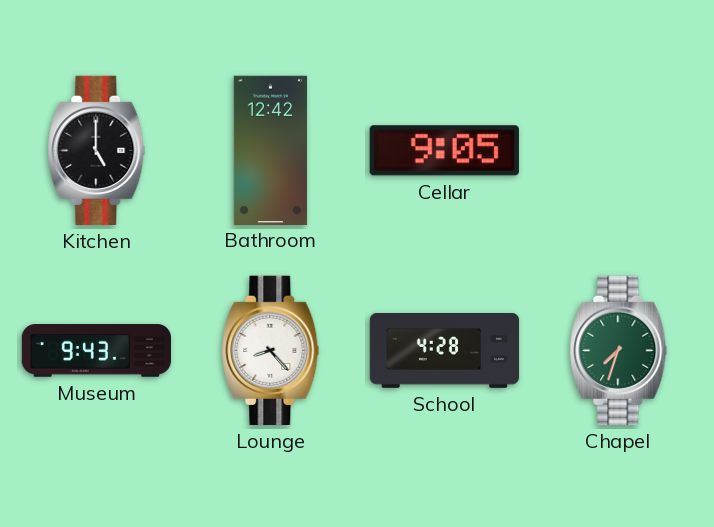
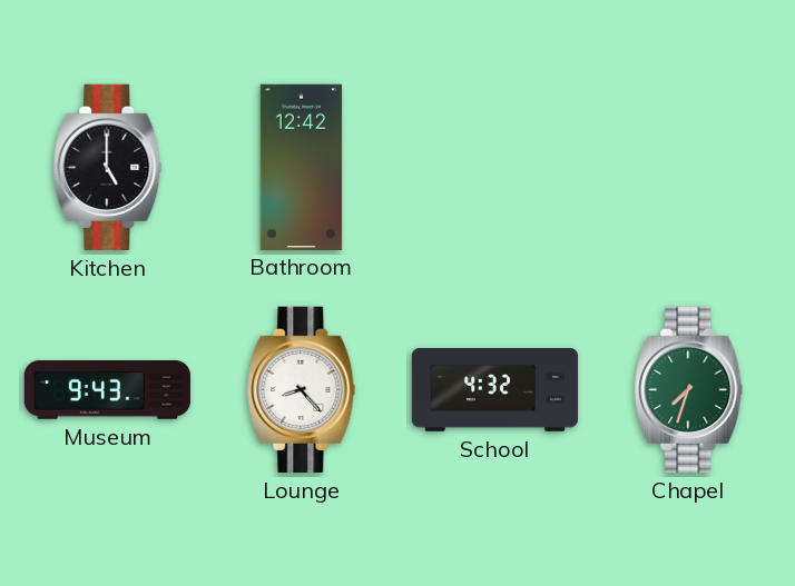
Cellar: 9:05 -> none (444, 151)
School: 4:28 -> 4:32 (495, 390)
